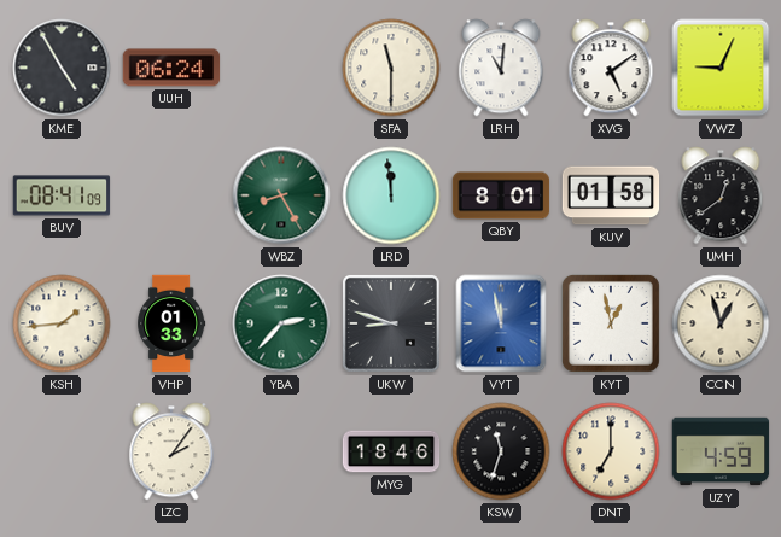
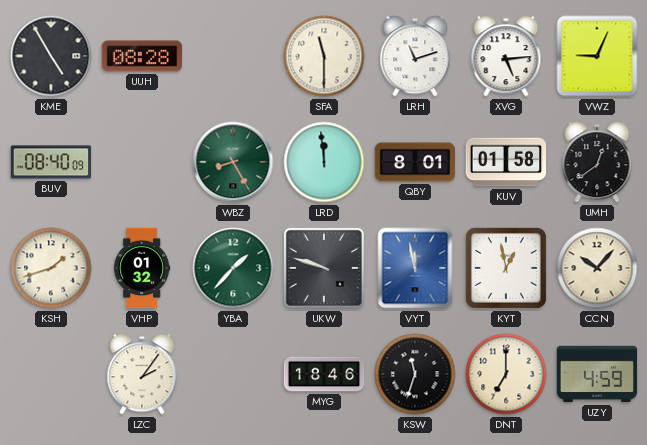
UUH: 06:24 -> 08:28 (142, 56)
LRH: 11:01 -> 11:12 (415, 56)
XVG: 5:09 -> 5:14 (506, 56)
BUV: 08:41 -> 08:40 (51, 162)
KSH: 1:44 -> 1:42 (51, 268)
VHP: 01:33 -> 01:32 (142, 268)
YBA: 2:37 -> 1:37 (233, 268)
UKW: 8:48 -> 9:48 (324, 268)
CCN: 12:57 -> 10:07 (597, 268)
